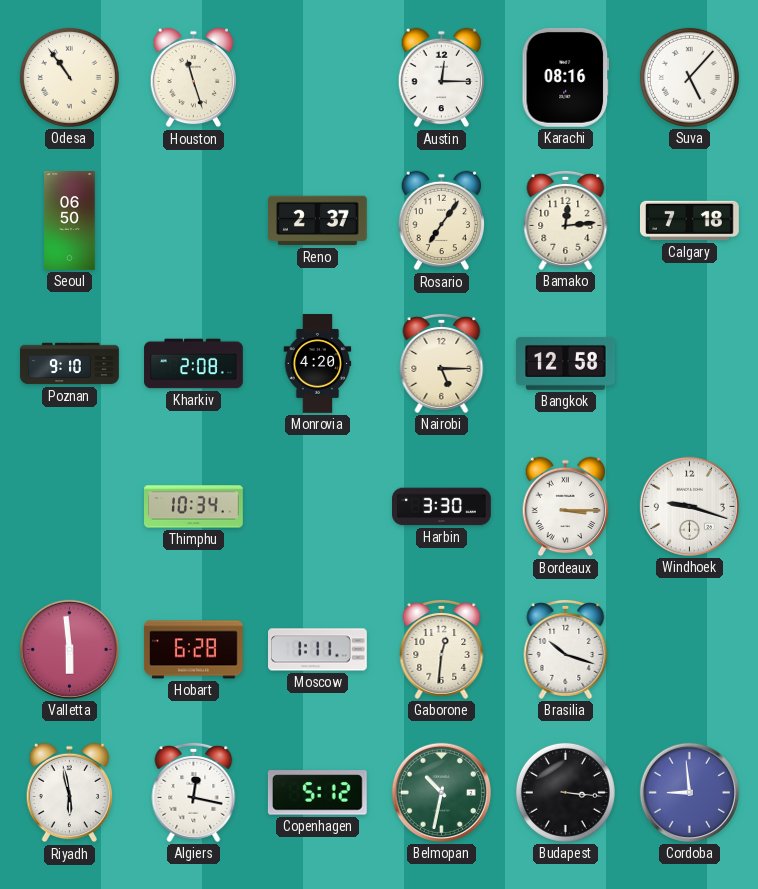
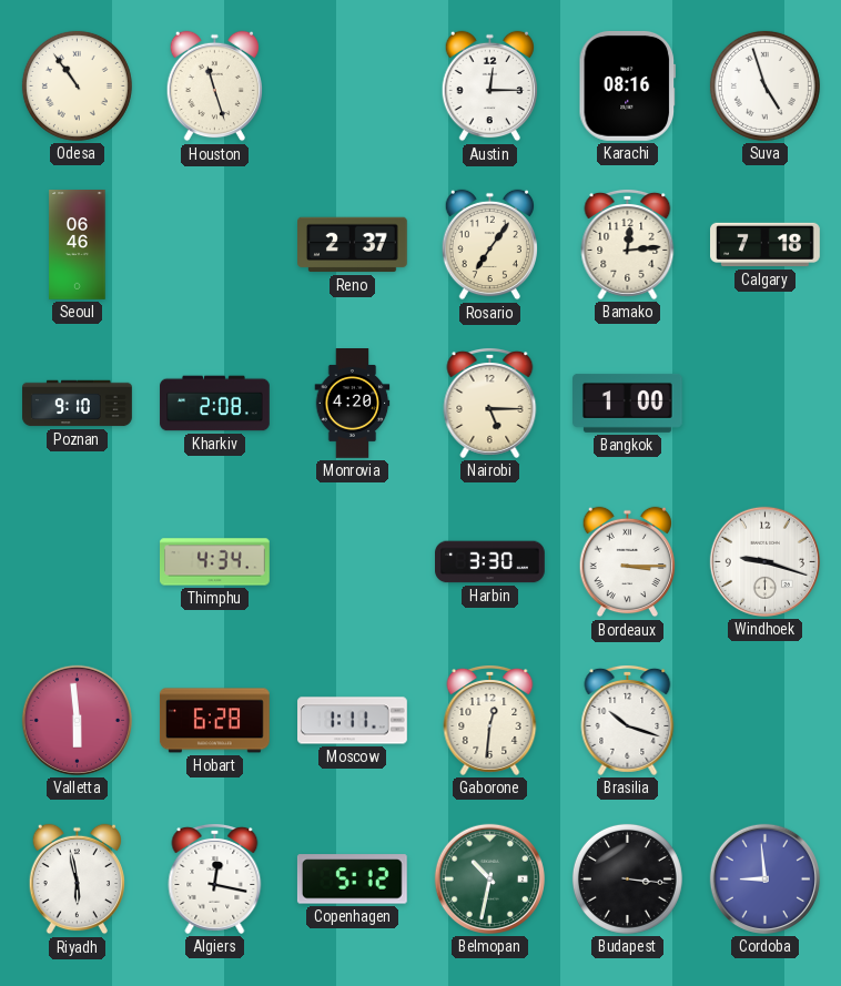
Suva: 5:07 -> 4:57 (764, 85)
Seoul: 06:50 -> 06:46 (78, 245)
Bangkok: 12:58 -> 1:00 (628, 403)
Thimphu: 10:34 -> 4:34 (215, 562)
